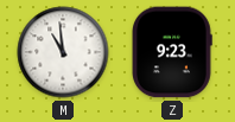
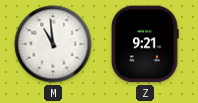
Z: 9:23 -> 9:21 (145, 44)
